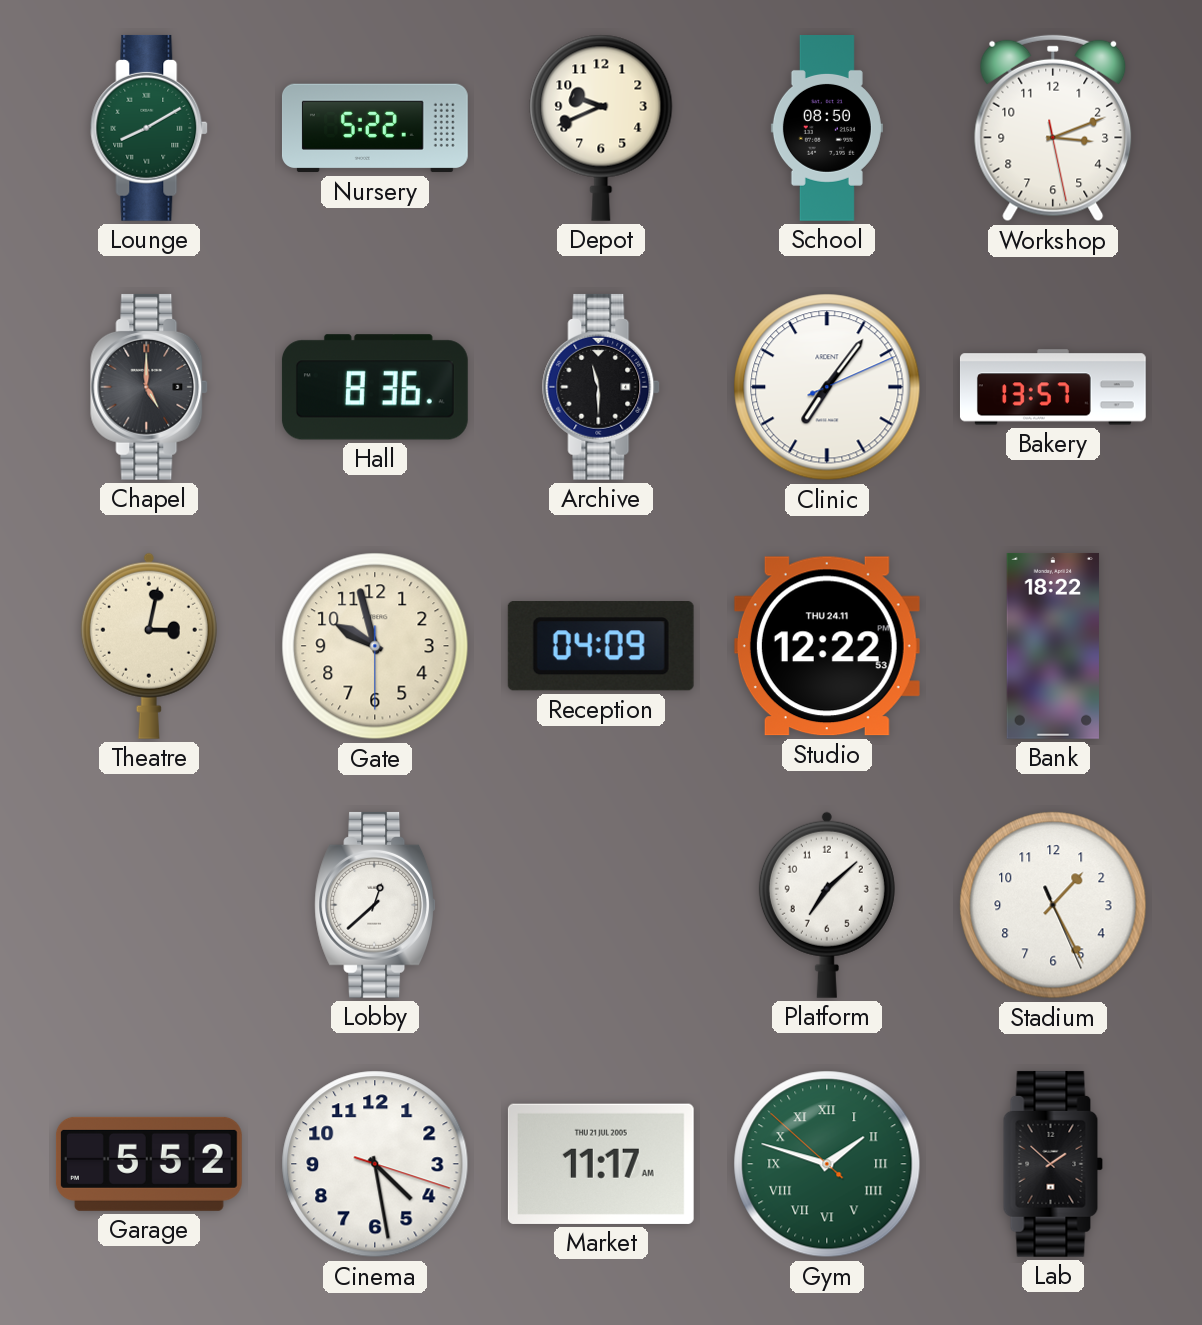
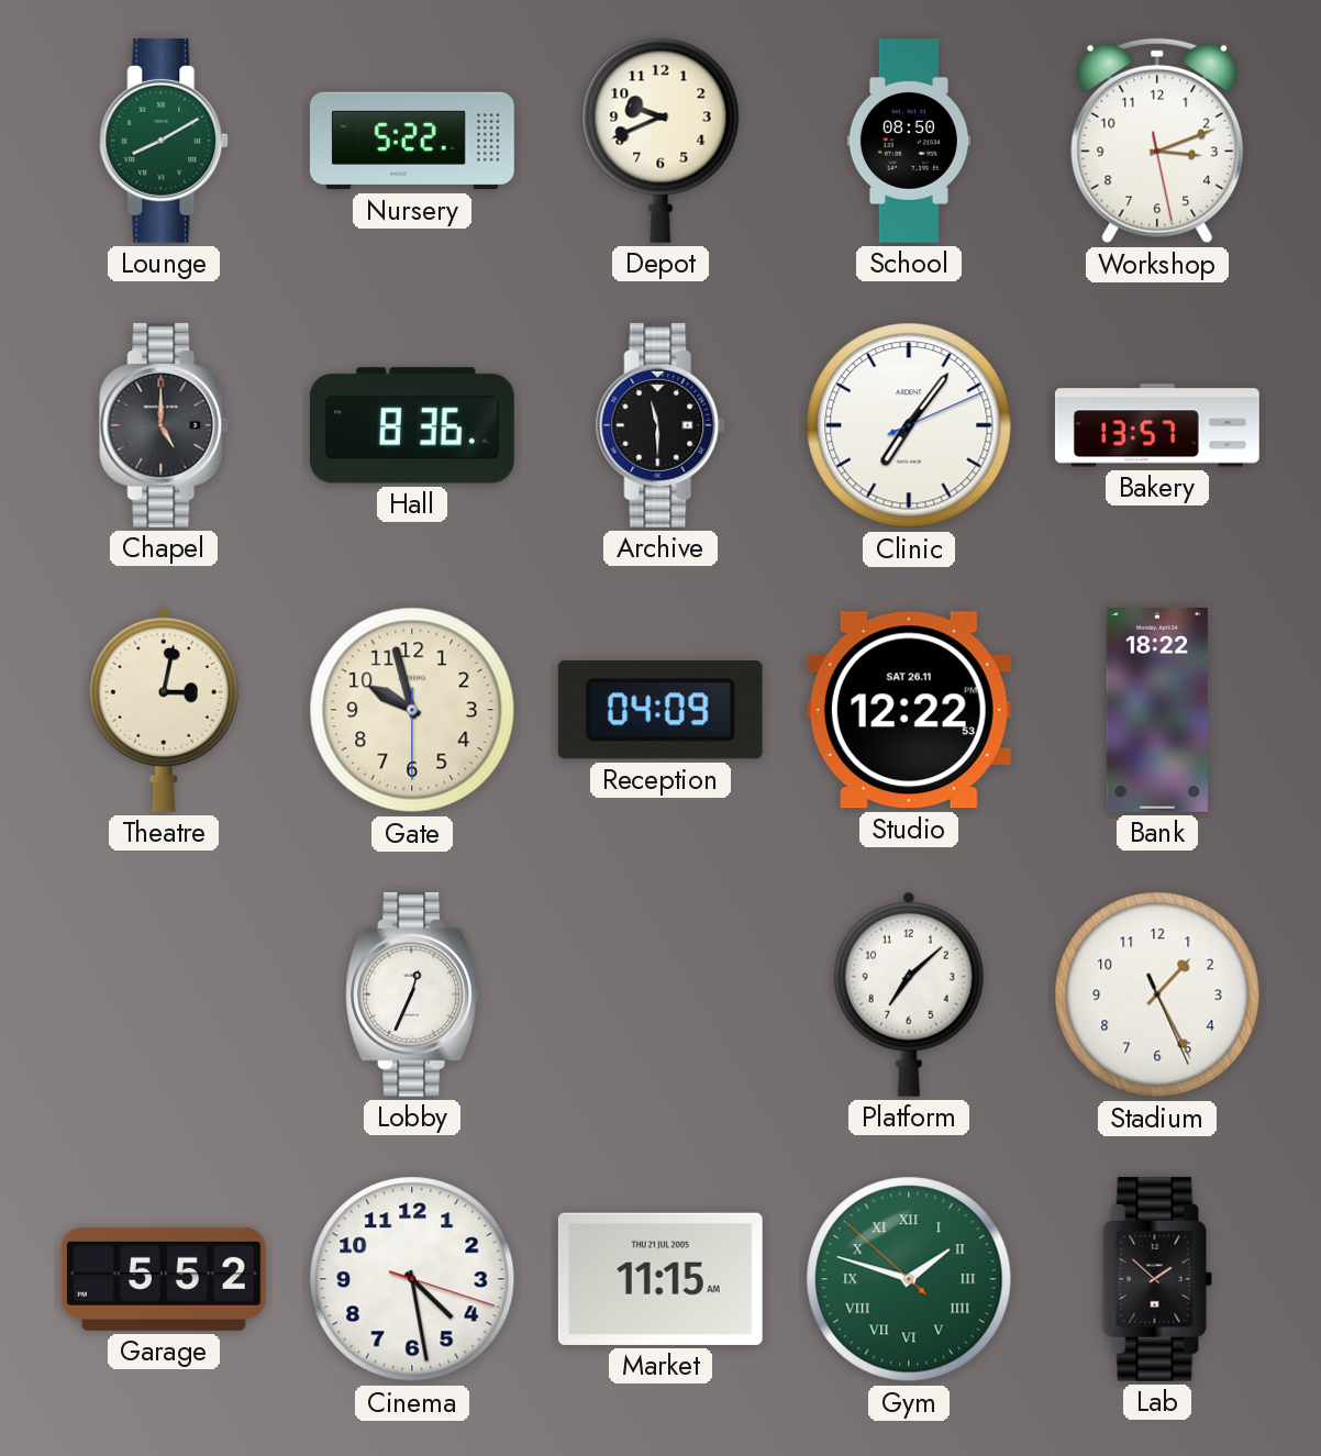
Studio date: THU 24.11 -> SAT 26.11 (909, 710)
Lobby: 12:38 -> 12:34 (412, 994)
Market: 11:17 -> 11:15 (660, 1279)
